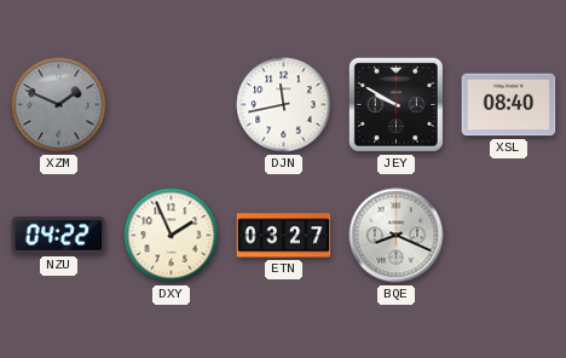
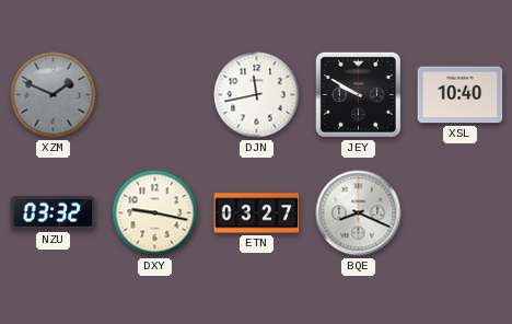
XSL: 08:40 -> 10:40 (461, 95)
NZU: 04:22 -> 03:32 (54, 212)
DXY: 1:56 -> 9:17 (155, 213)
